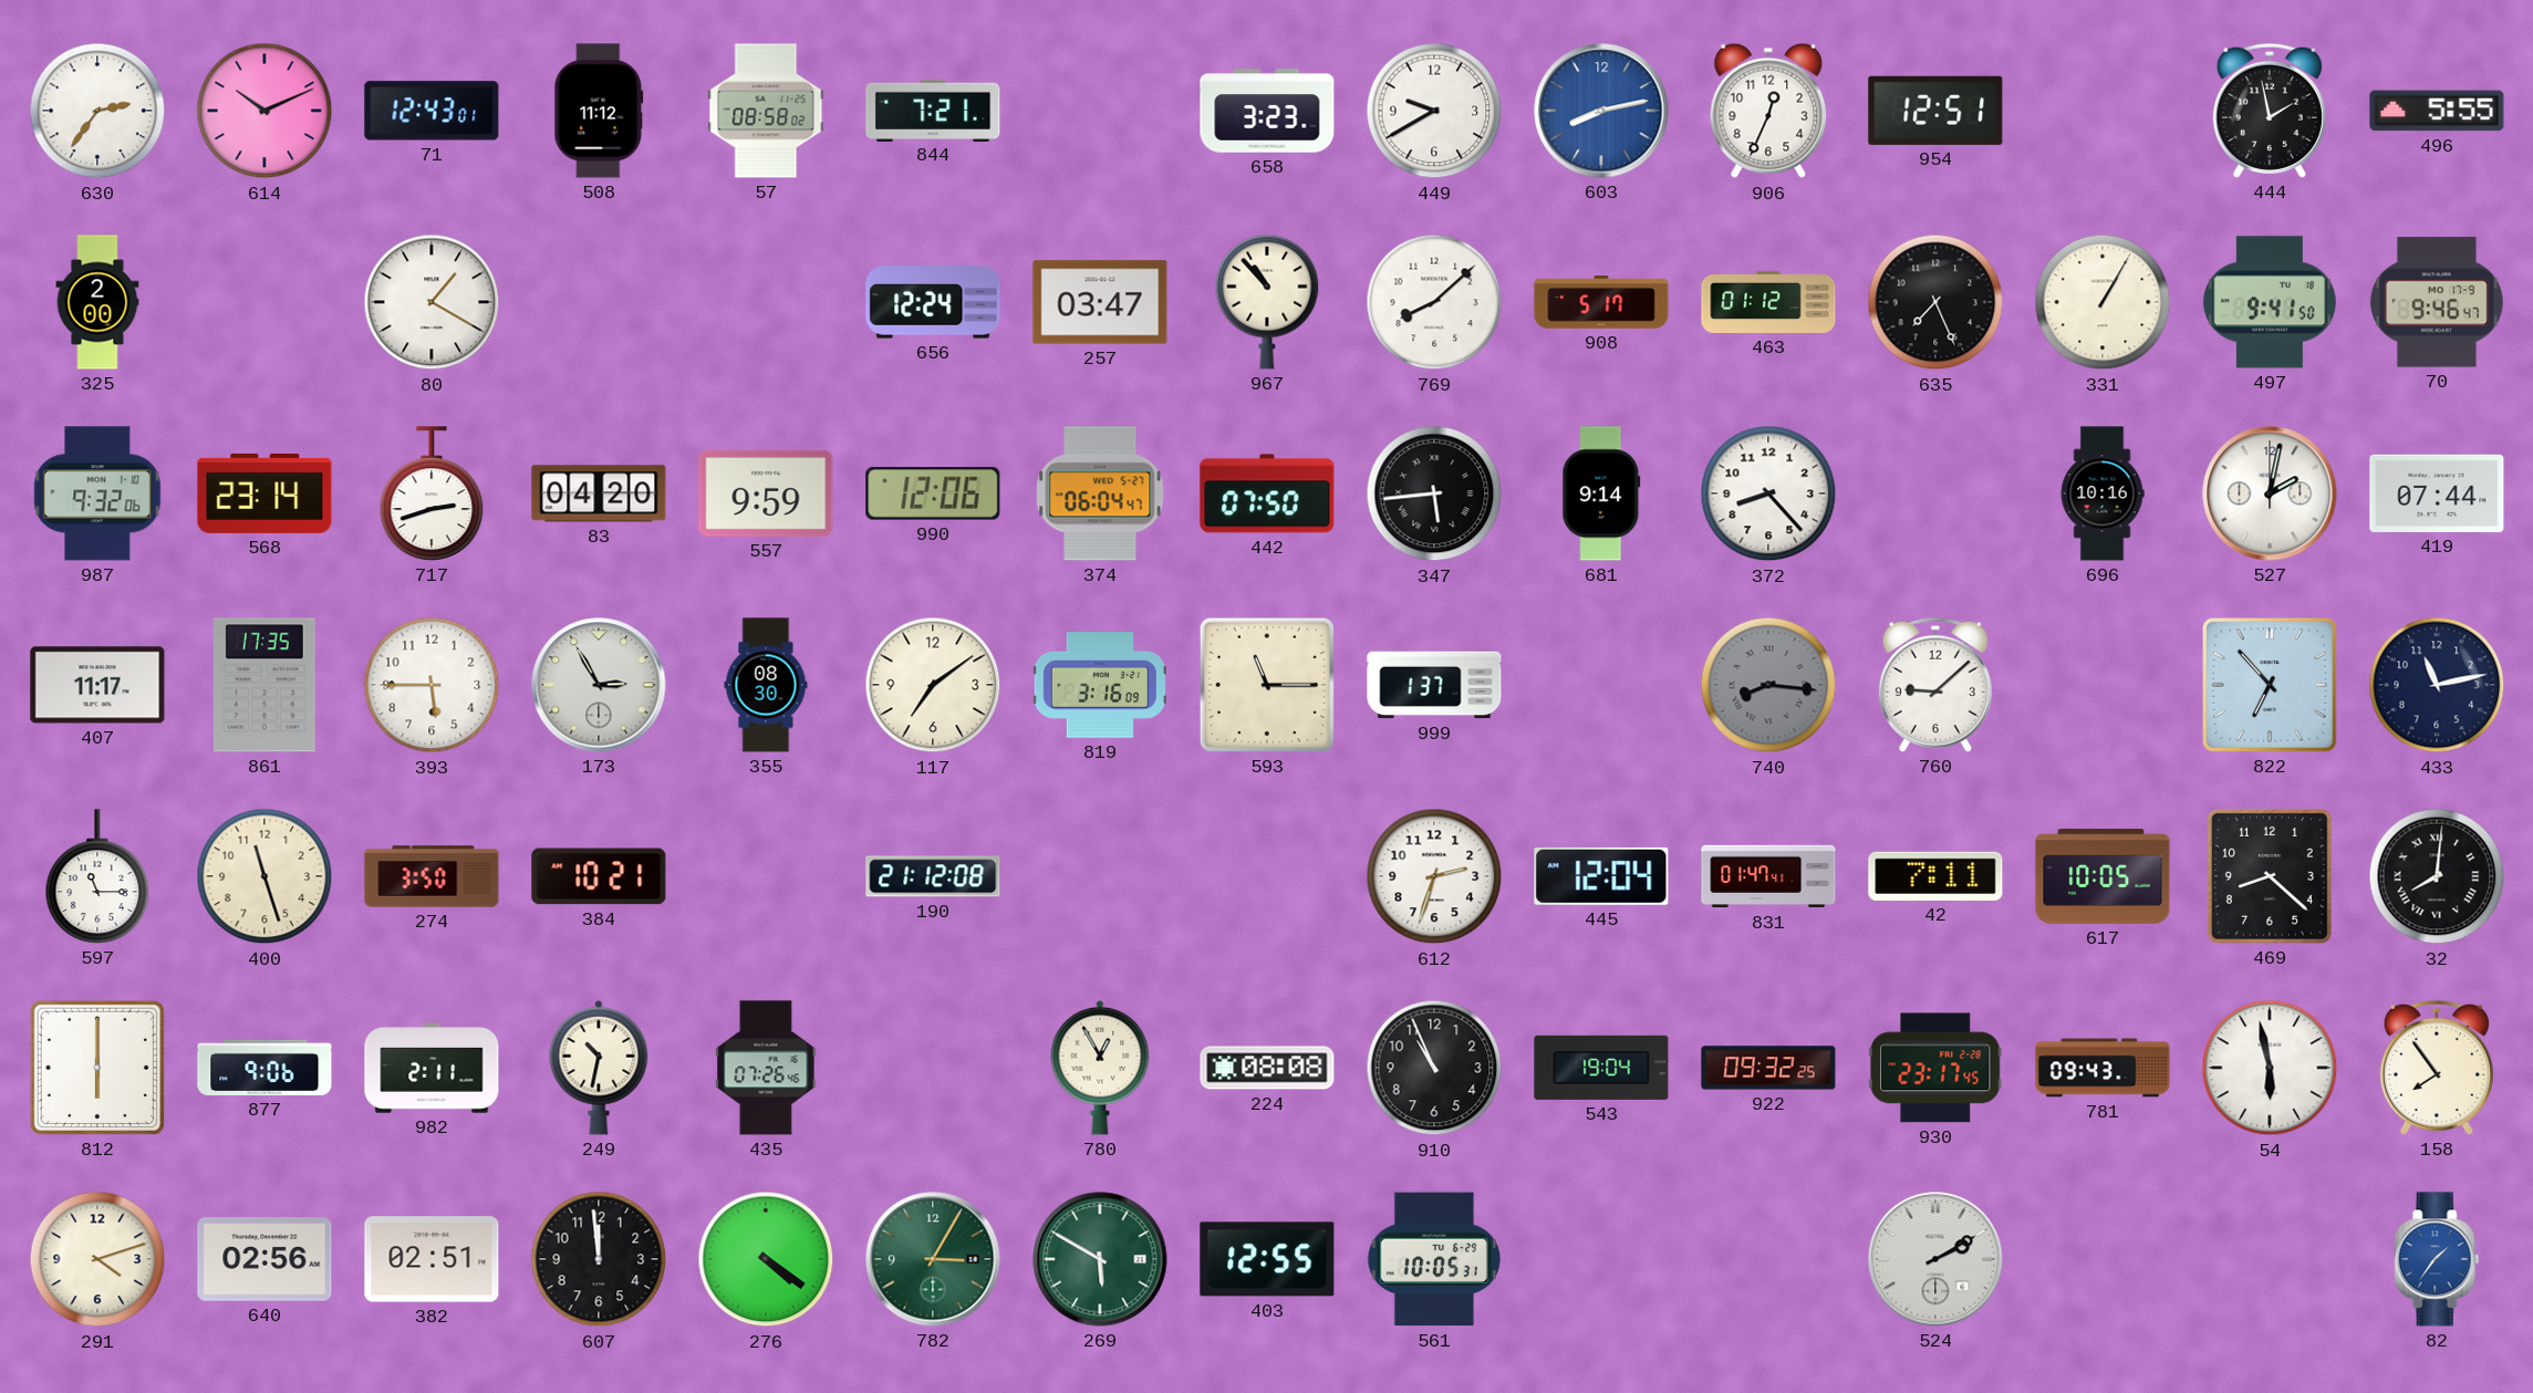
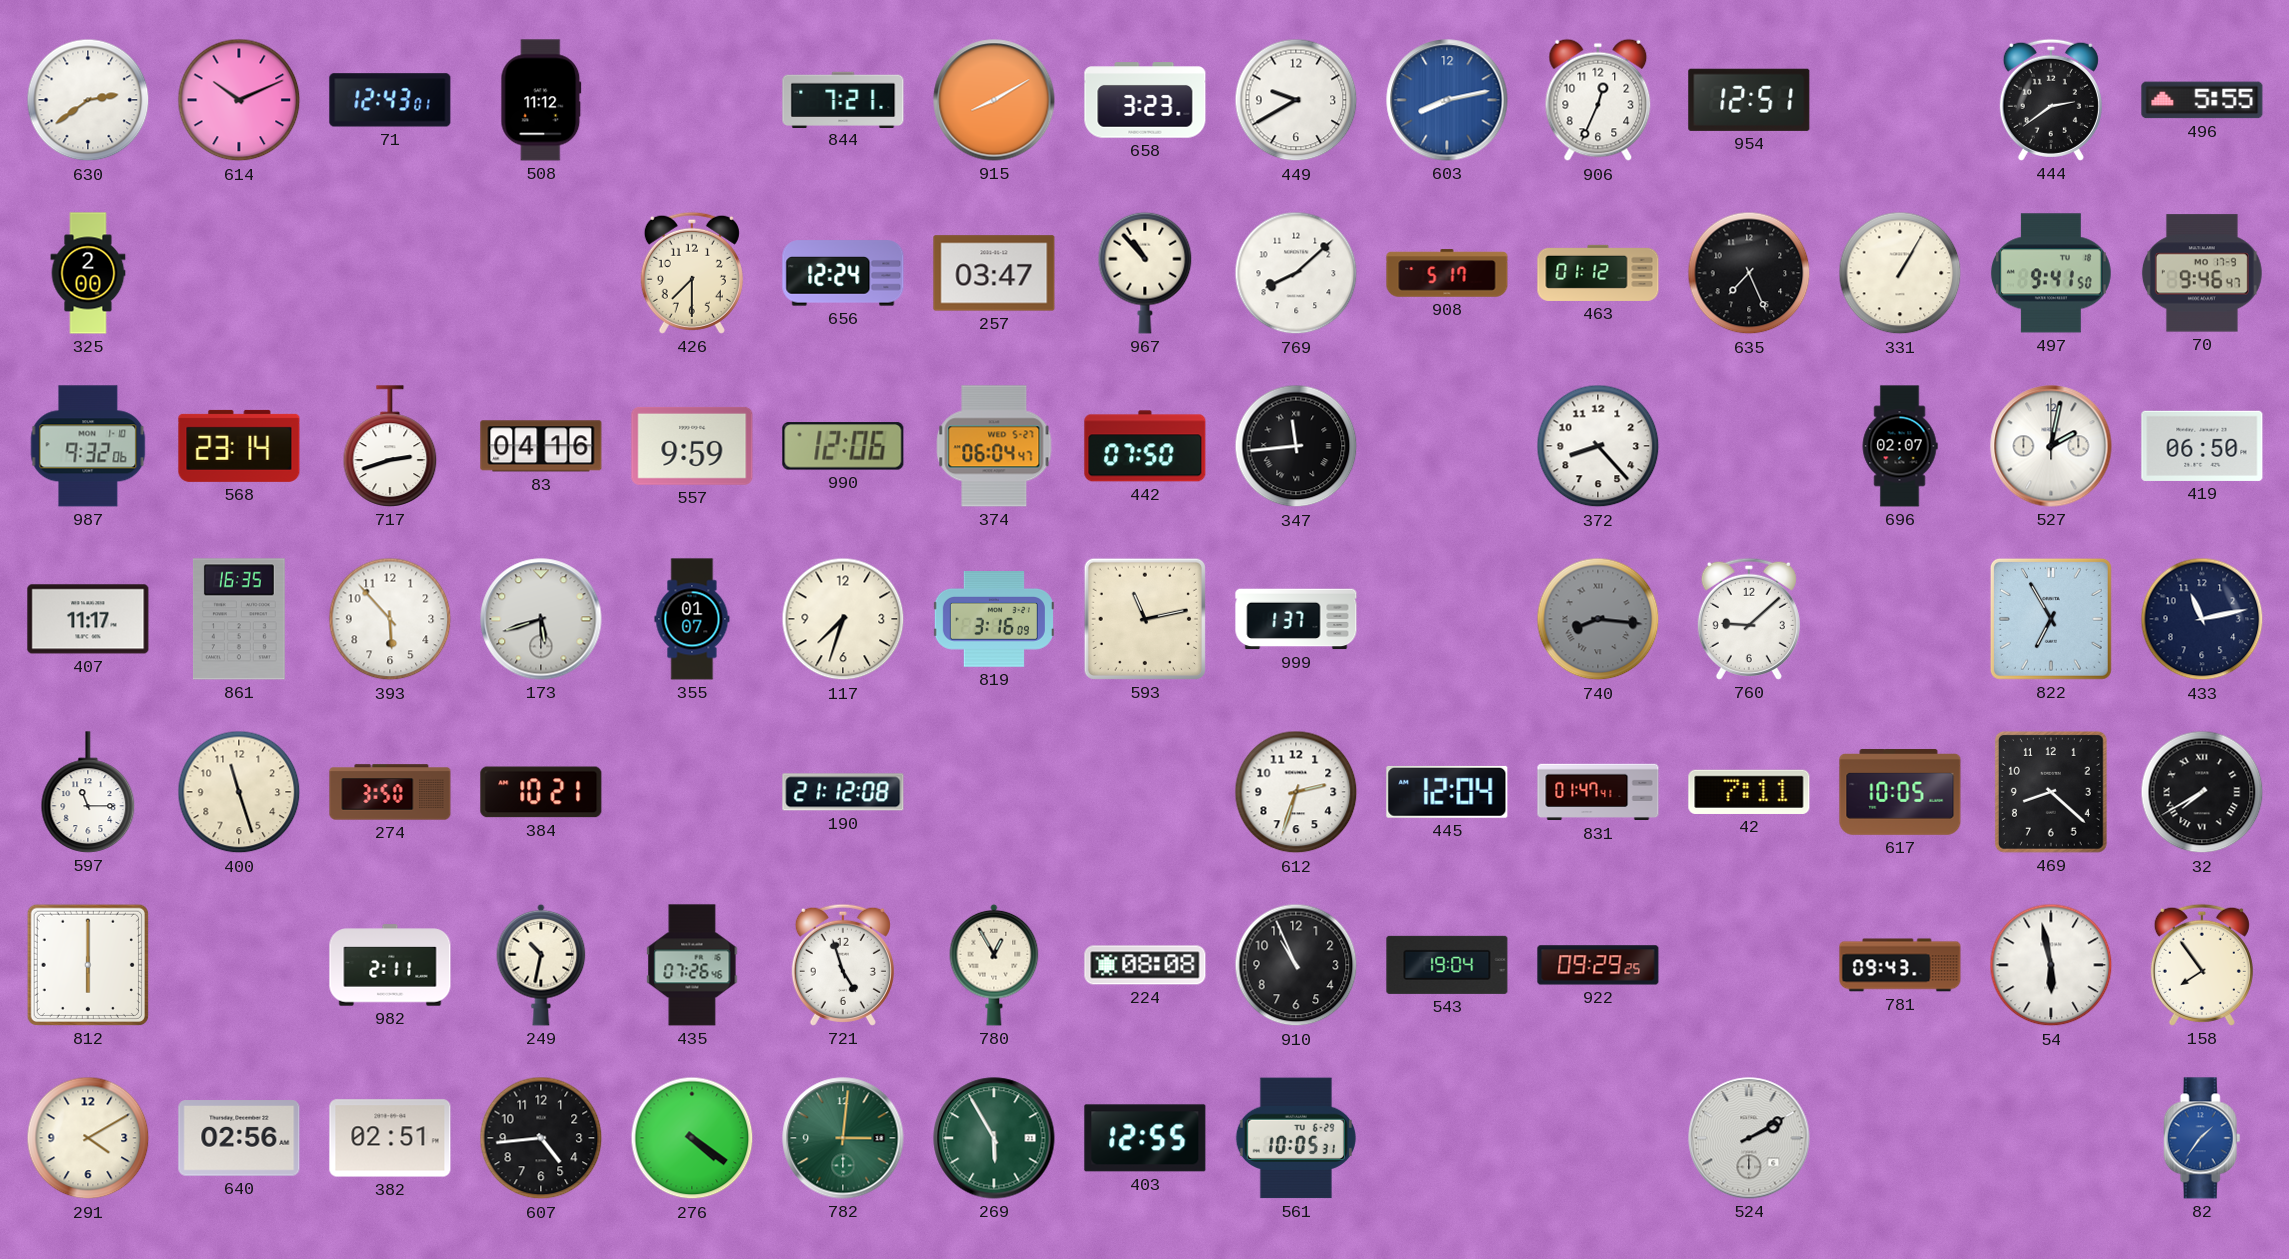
630: 2:36 -> 2:39 (88, 100)
57: 08:58 -> none (766, 111)
915: none -> 8:10 (994, 100)
444: 1:58 -> 2:39 (2051, 100)
80: 1:20 -> none (432, 302)
426: none -> 7:30 (692, 273)
83: 04:20 -> 04:16 (541, 446)
347: 5:44 -> 11:44 (1296, 446)
681: 9:14 -> none (1601, 493)
696: 10:16 -> 02:07 (1900, 446)
419: 07:44 -> 06:50 (2202, 446)
861: 17:35 -> 16:35 (239, 619)
393: 5:45 -> 5:53 (390, 619)
173: 2:55 -> 5:42 (541, 619)
355: 08:30 -> 01:07 (692, 619)
117: 7:09 -> 7:33 (843, 619)
593: 11:15 -> 11:13 (1145, 619)
822: 6:53 -> 6:55 (2051, 619)
32: 8:01 -> 7:40 (2202, 792)
877: 9:06 -> none (264, 1068)
721: none -> 4:57 (843, 965)
922: 09:32 -> 09:29 (1598, 965)
930: 23:17 -> none (1937, 1068)
291: 4:12 -> 4:10 (88, 1138)
607: 11:59 -> 4:44 (541, 1138)
782: 3:05 -> 3:01 (843, 1138)
269: 5:50 -> 5:55 (994, 1138)
